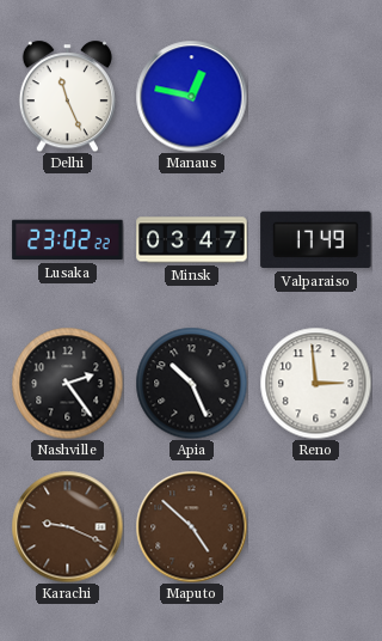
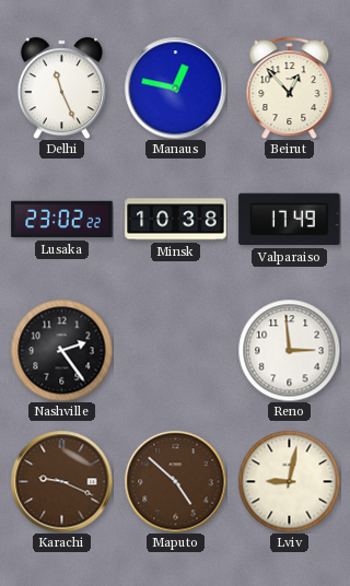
Beirut: none -> 12:53 (290, 87)
Minsk: 03:47 -> 10:38 (176, 220)
Apia: 10:26 -> none (191, 383)
Lviv: none -> 9:02 (289, 481)
